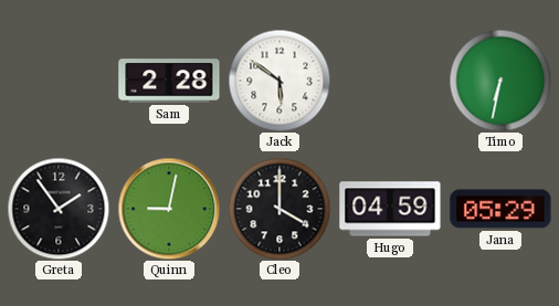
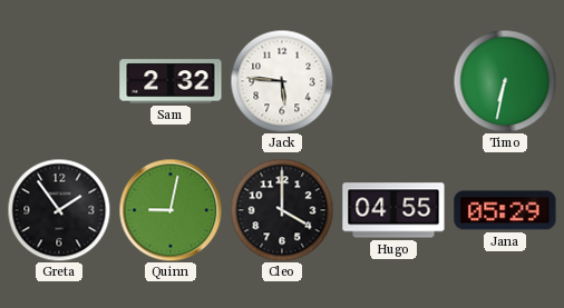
Sam: 2:28 -> 2:32 (171, 81)
Jack: 5:51 -> 5:46 (282, 81)
Hugo: 04:59 -> 04:55 (393, 210)
